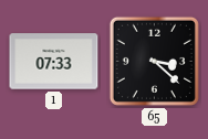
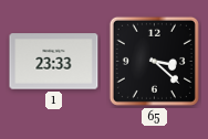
1: 07:33 -> 23:33 (54, 62)
